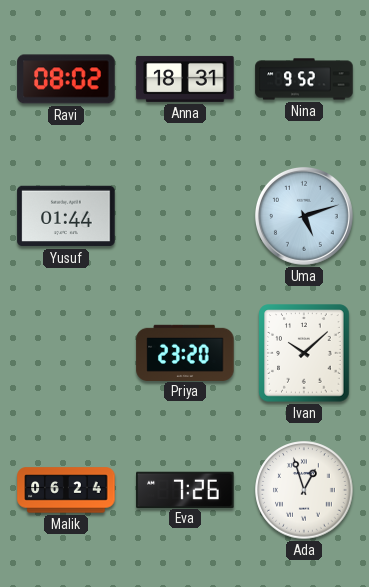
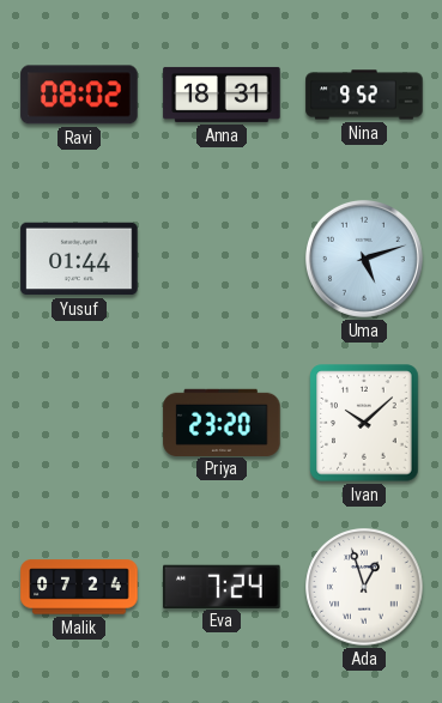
Malik: 06:24 -> 07:24 (79, 587)
Eva: 7:26 -> 7:24 (222, 586)
